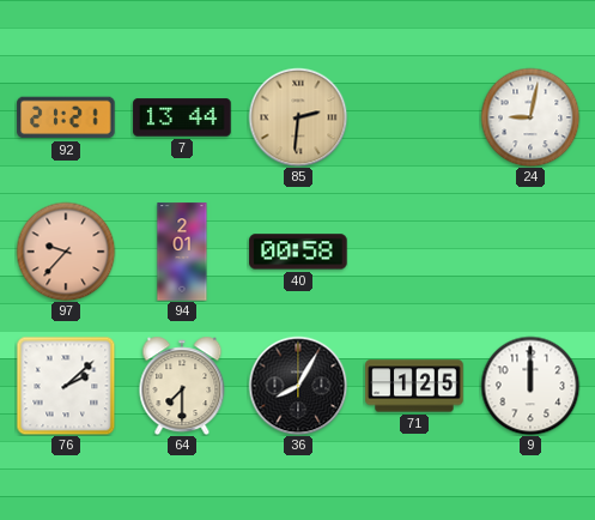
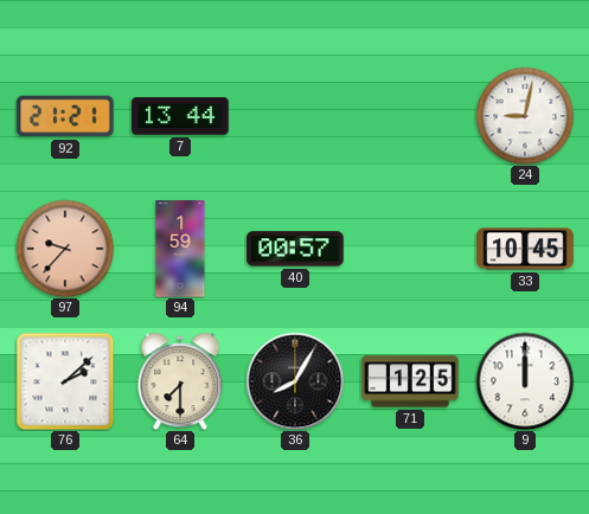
85: 2:31 -> none (298, 117)
94: 2:01 -> 1:59 (180, 249)
40: 00:58 -> 00:57 (295, 249)
33: none -> 10:45 (525, 249)
